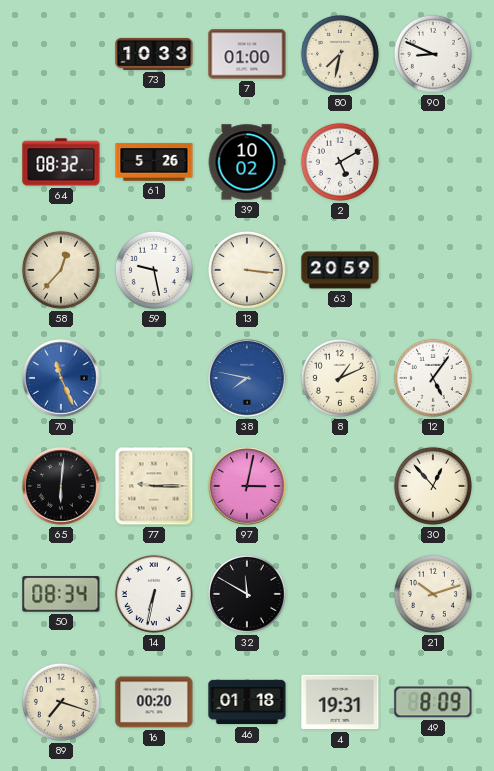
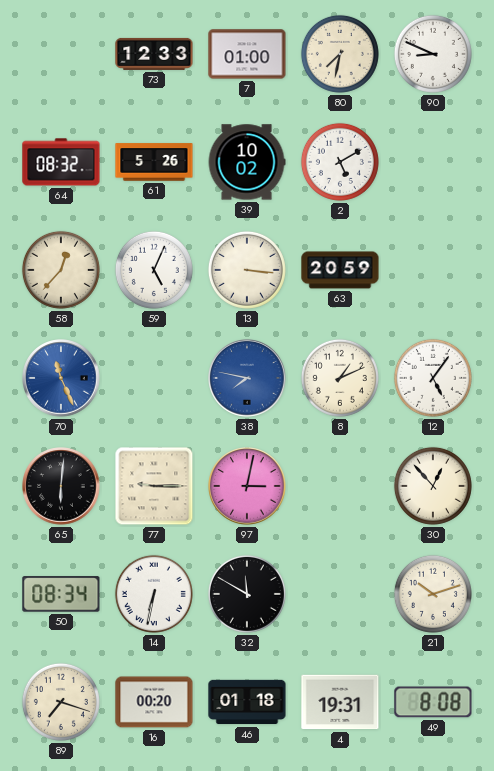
73: 10:33 -> 12:33 (154, 54)
59: 9:28 -> 5:04 (154, 270)
49: 8:09 -> 8:08 (433, 702)
